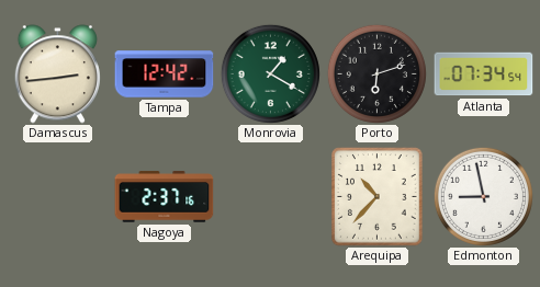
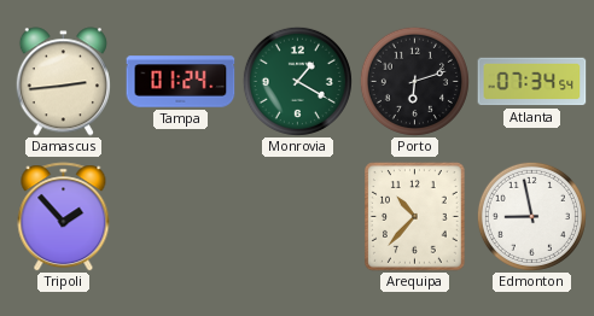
Tampa: 12:42 -> 01:24 (181, 82)
Tripoli: none -> 1:53 (64, 217)
Nagoya: 2:37 -> none (165, 197)
